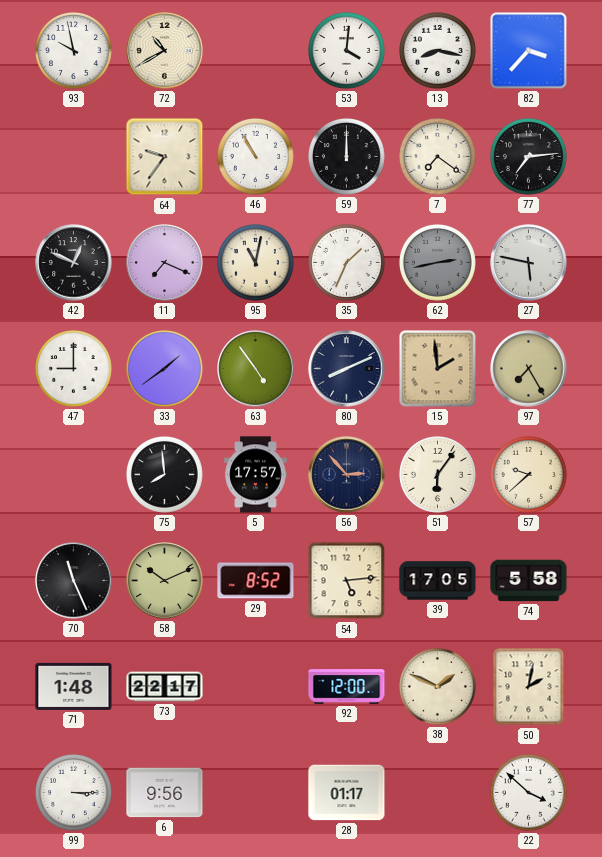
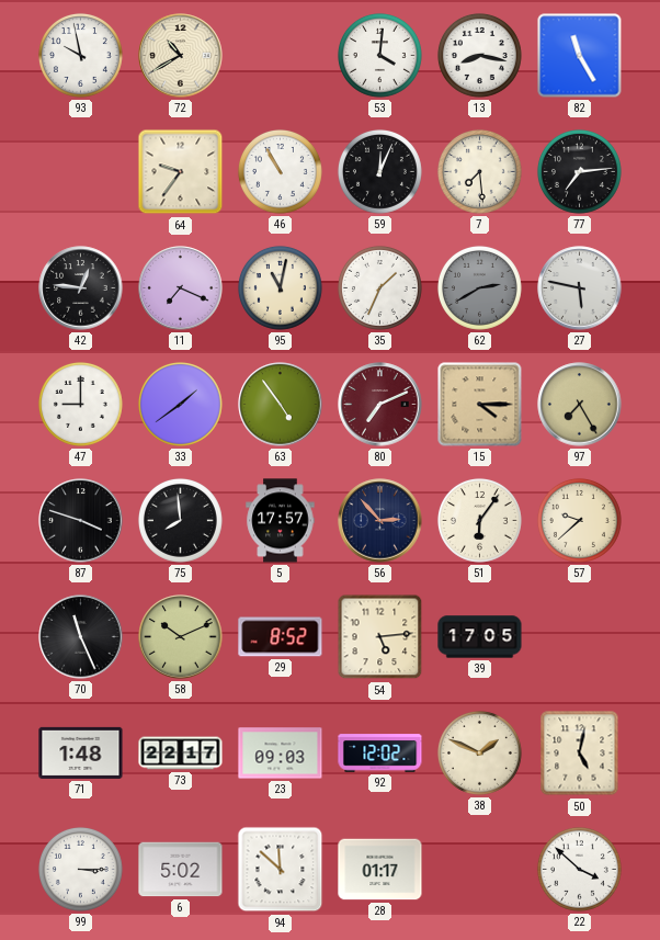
82: 3:37 -> 11:25 (580, 56)
59: 12:00 -> 12:04 (379, 171)
7: 7:21 -> 7:29 (479, 171)
42: 12:49 -> 12:46 (81, 288)
62: 2:43 -> 2:40 (479, 287)
80: 8:11 -> 7:11 (380, 405)
80 dial: navy -> burgundy (380, 405)
15: 1:59 -> 4:15 (480, 405)
87: none -> 3:48 (81, 521)
74: 5:58 -> none (529, 581)
23: none -> 09:03 (281, 754)
92: 12:00 -> 12:02 (380, 754)
50: 2:02 -> 5:02 (580, 754)
6: 9:56 -> 5:02 (181, 870)
94: none -> 11:52 (281, 870)
